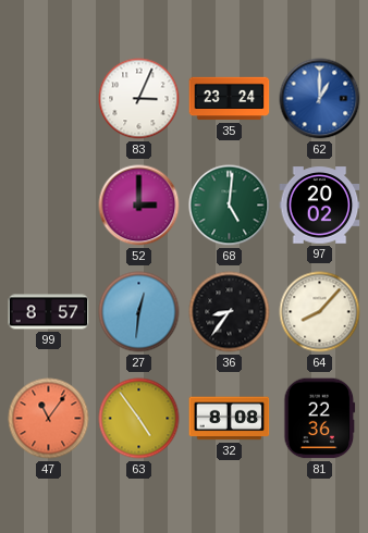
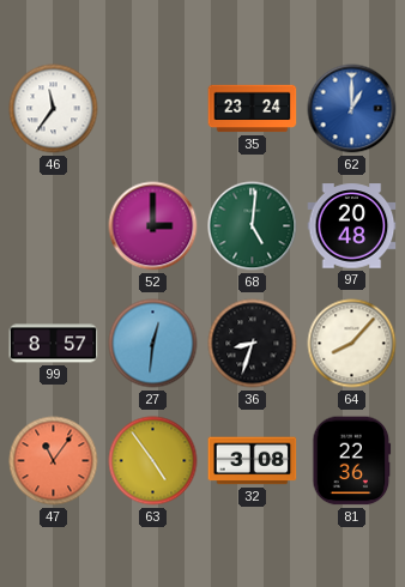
46: none -> 11:36 (54, 109)
83: 3:04 -> none (139, 99)
97: 20:02 -> 20:48 (352, 226)
36: 8:36 -> 8:33 (253, 344)
32: 8:08 -> 3:08 (253, 461)
